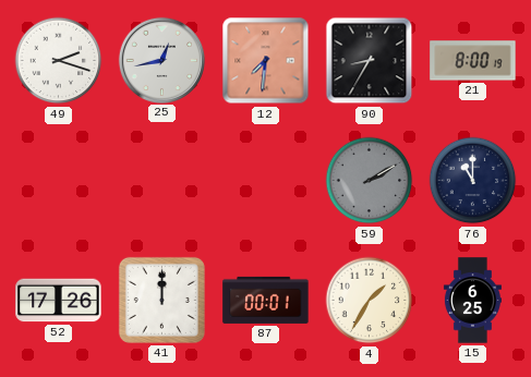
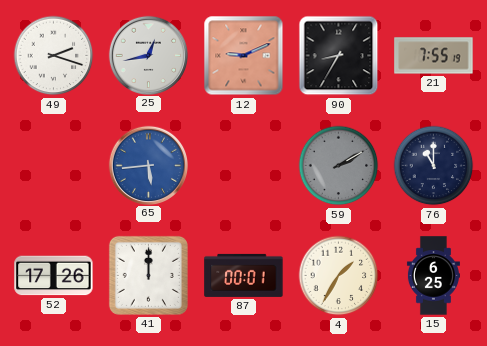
12: 7:31 -> 9:11 (244, 56)
21: 8:00 -> 7:55 (434, 56)
65: none -> 5:44 (148, 165)
